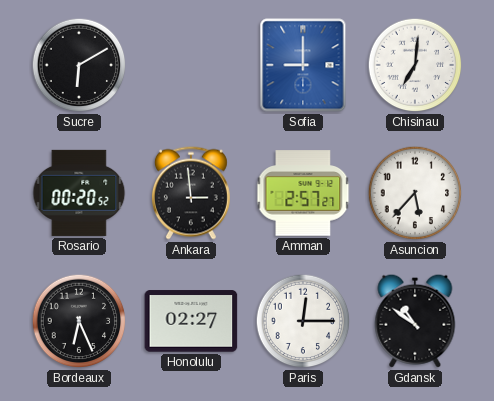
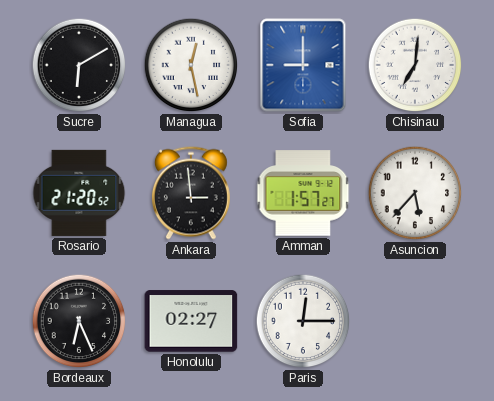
Managua: none -> 12:28 (191, 65)
Rosario: 00:20 -> 21:20 (79, 193)
Amman: 2:57 -> 1:57 (303, 193)
Gdansk: 10:51 -> none (415, 321)
